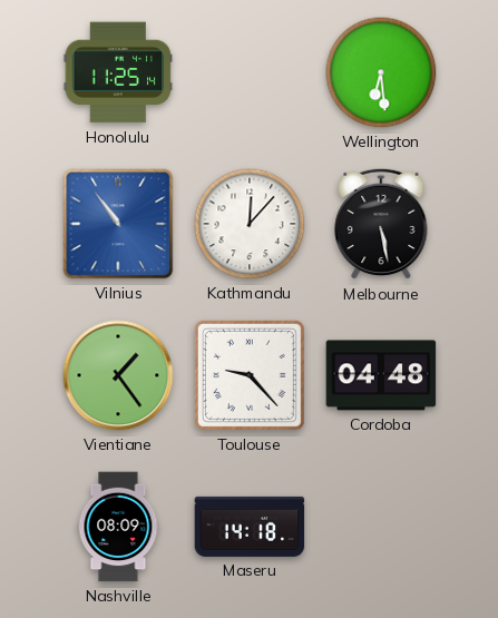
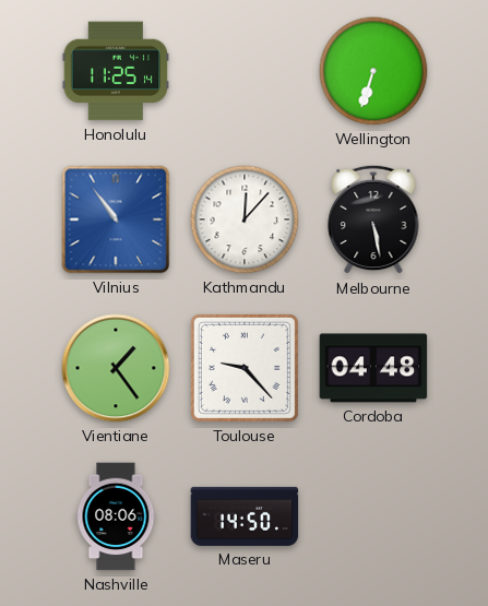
Wellington: 6:29 -> 6:33 (373, 71)
Nashville: 08:09 -> 08:06 (116, 516)
Maseru: 14:18 -> 14:50 (245, 516)
